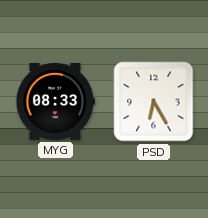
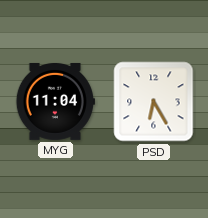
MYG: 08:33 -> 11:04 (55, 101)
